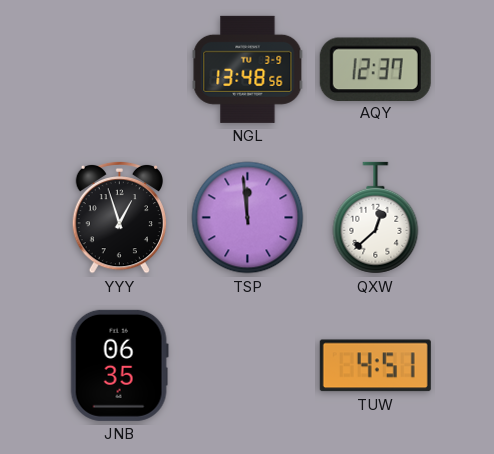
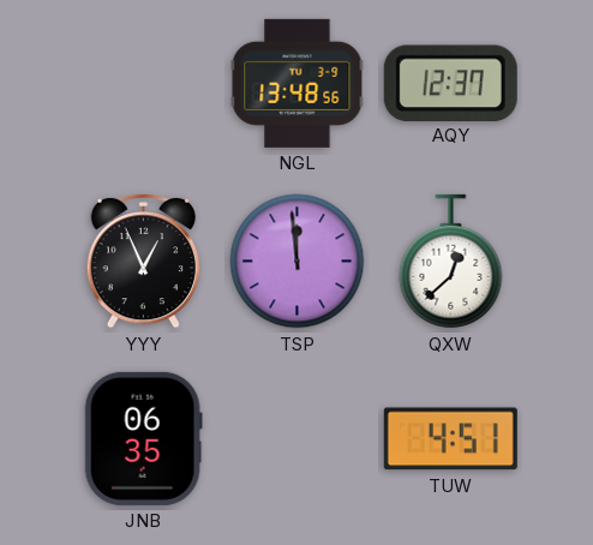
YYY: 12:57 -> 12:56 (143, 260)
